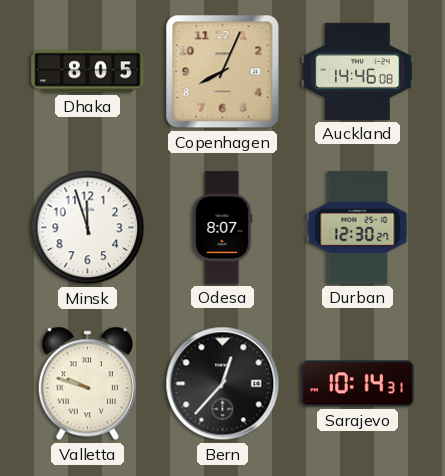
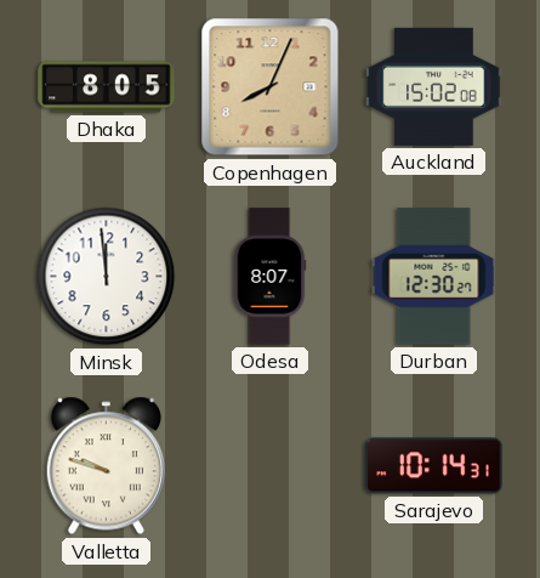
Auckland: 14:46 -> 15:02 (434, 86)
Minsk: 11:57 -> 11:59 (107, 277)
Bern: 12:37 -> none (223, 384)
